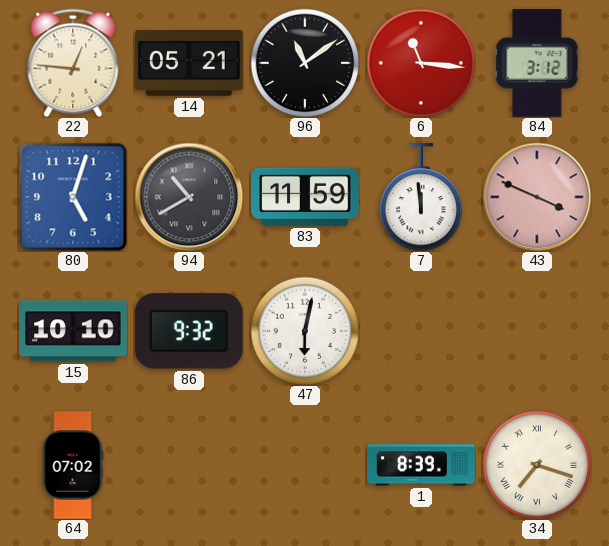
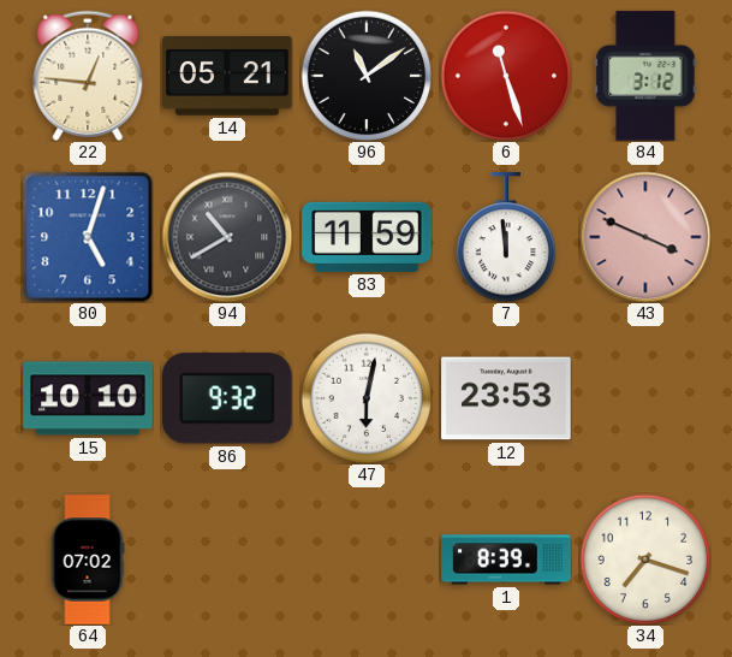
6: 11:16 -> 11:27 (506, 76)
12: none -> 23:53 (506, 398)
34 numerals: Roman -> Arabic (645, 560)
